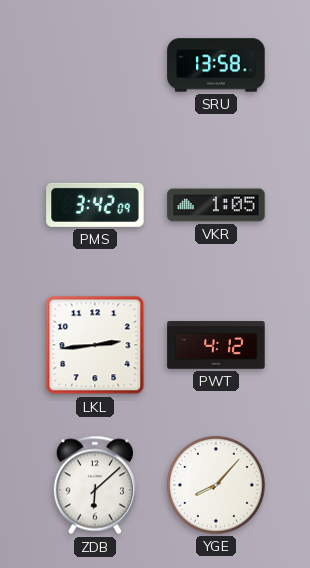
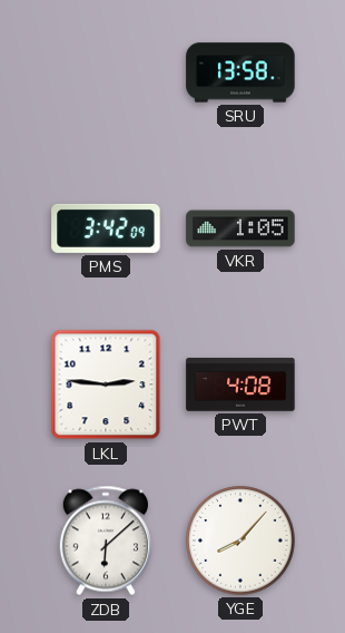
LKL: 2:44 -> 2:46 (106, 384)
PWT: 4:12 -> 4:08 (240, 384)
